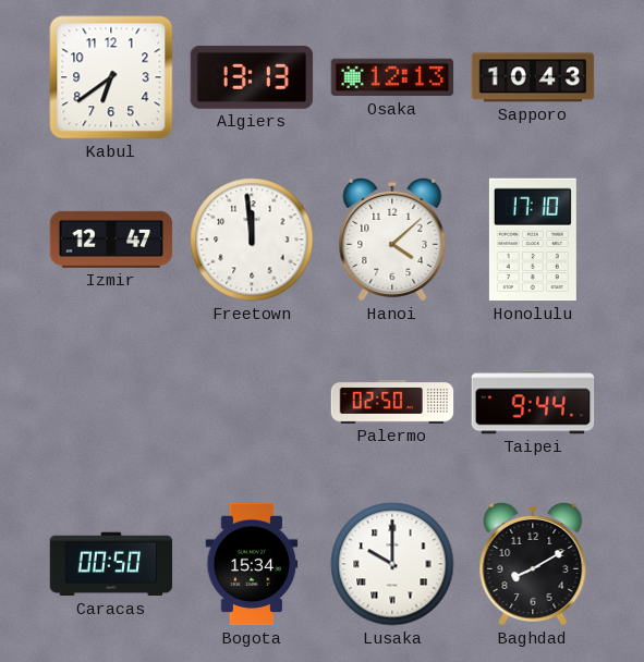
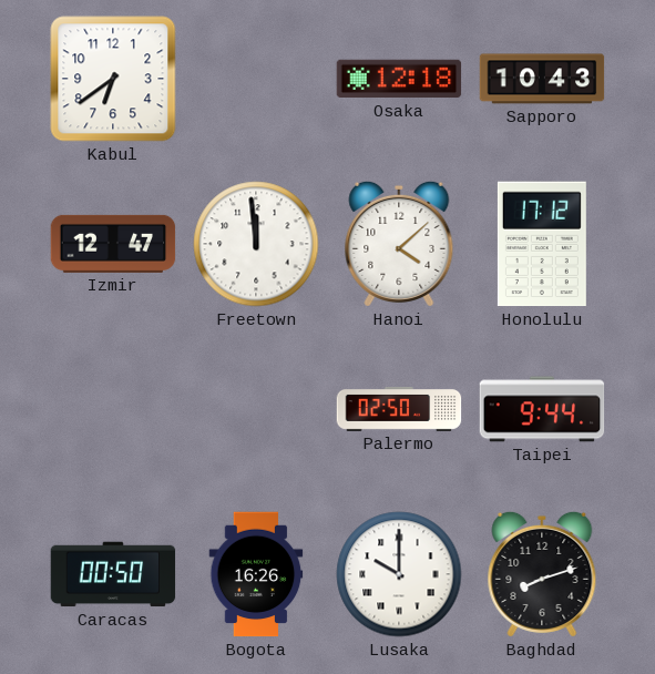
Algiers: 13:13 -> none (252, 77)
Osaka: 12:13 -> 12:18 (399, 79)
Honolulu: 17:10 -> 17:12 (542, 244)
Bogota: 15:34 -> 16:26 (256, 574)
Baghdad: 8:10 -> 8:12 (542, 574)
